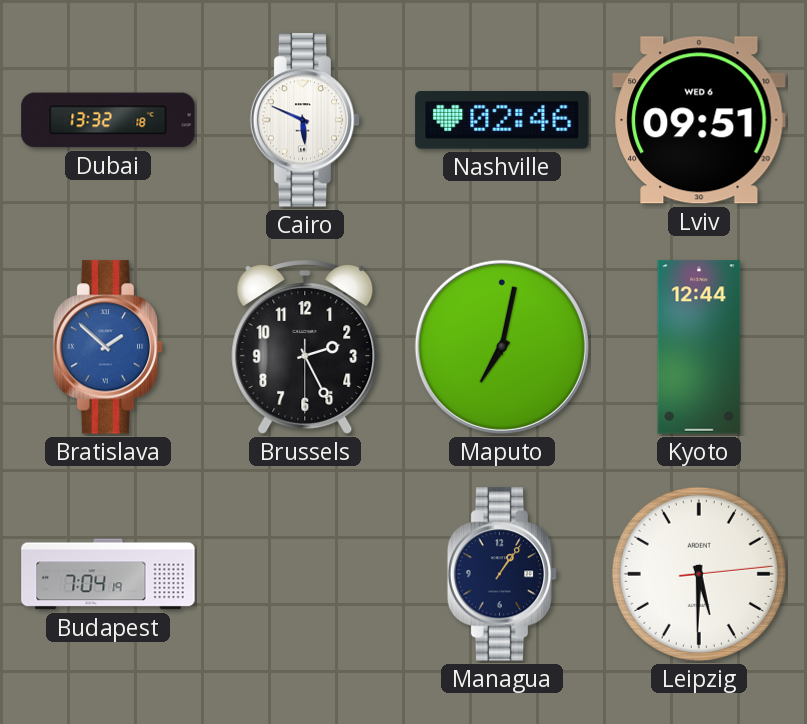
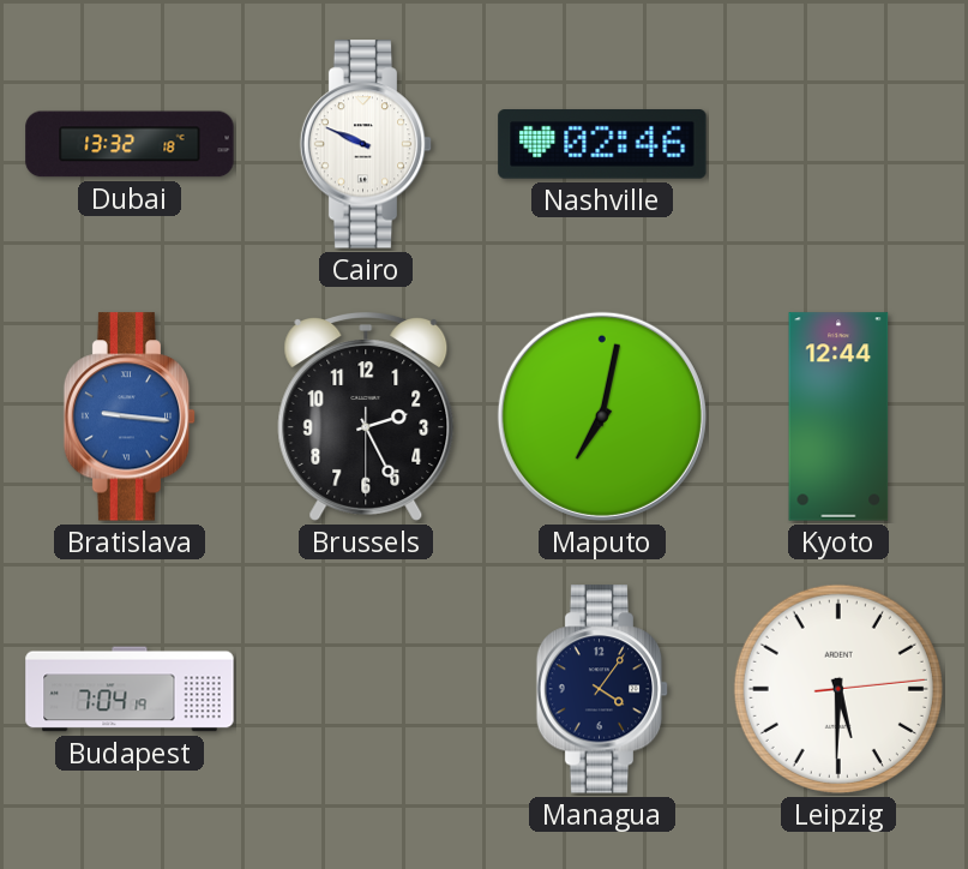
Cairo: 5:49 -> 9:49 (366, 144)
Lviv: 09:51 -> none (699, 120)
Bratislava: 1:52 -> 9:16 (130, 416)
Managua: 1:06 -> 4:06 (602, 689)
